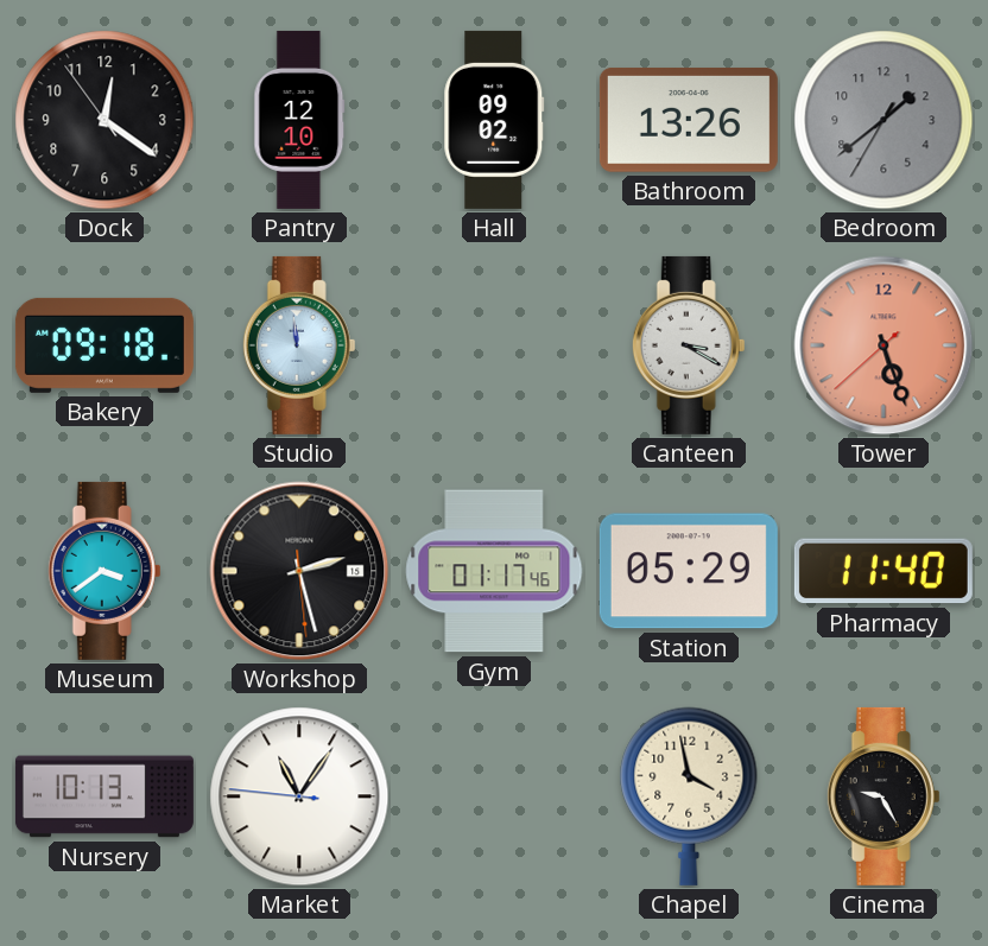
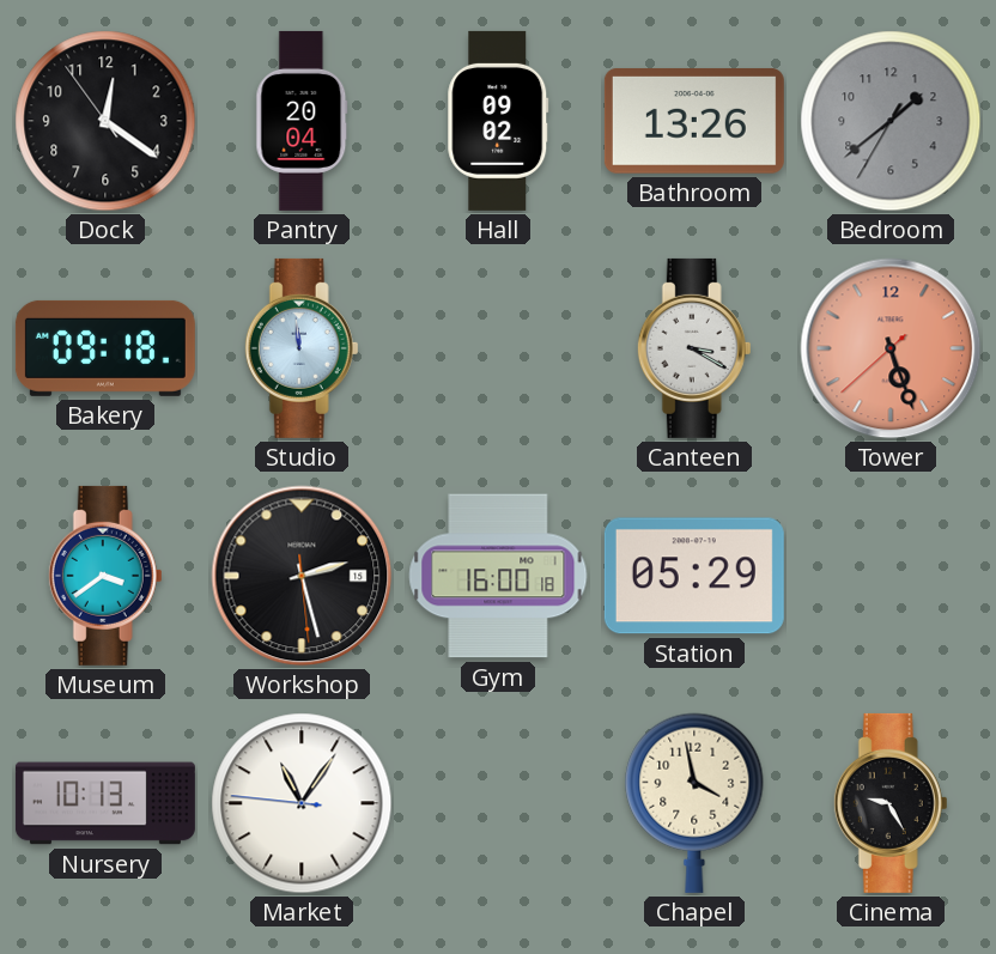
Pantry: 12:10 -> 20:04 (302, 121)
Gym: 01:17 -> 16:00 (498, 576)
Pharmacy: 11:40 -> none (883, 571)
